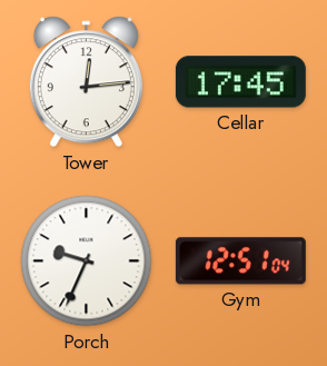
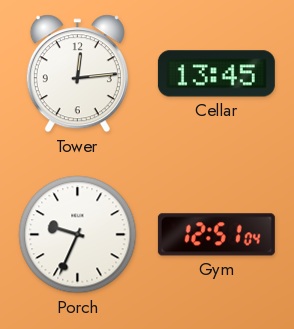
Cellar: 17:45 -> 13:45 (216, 74)
